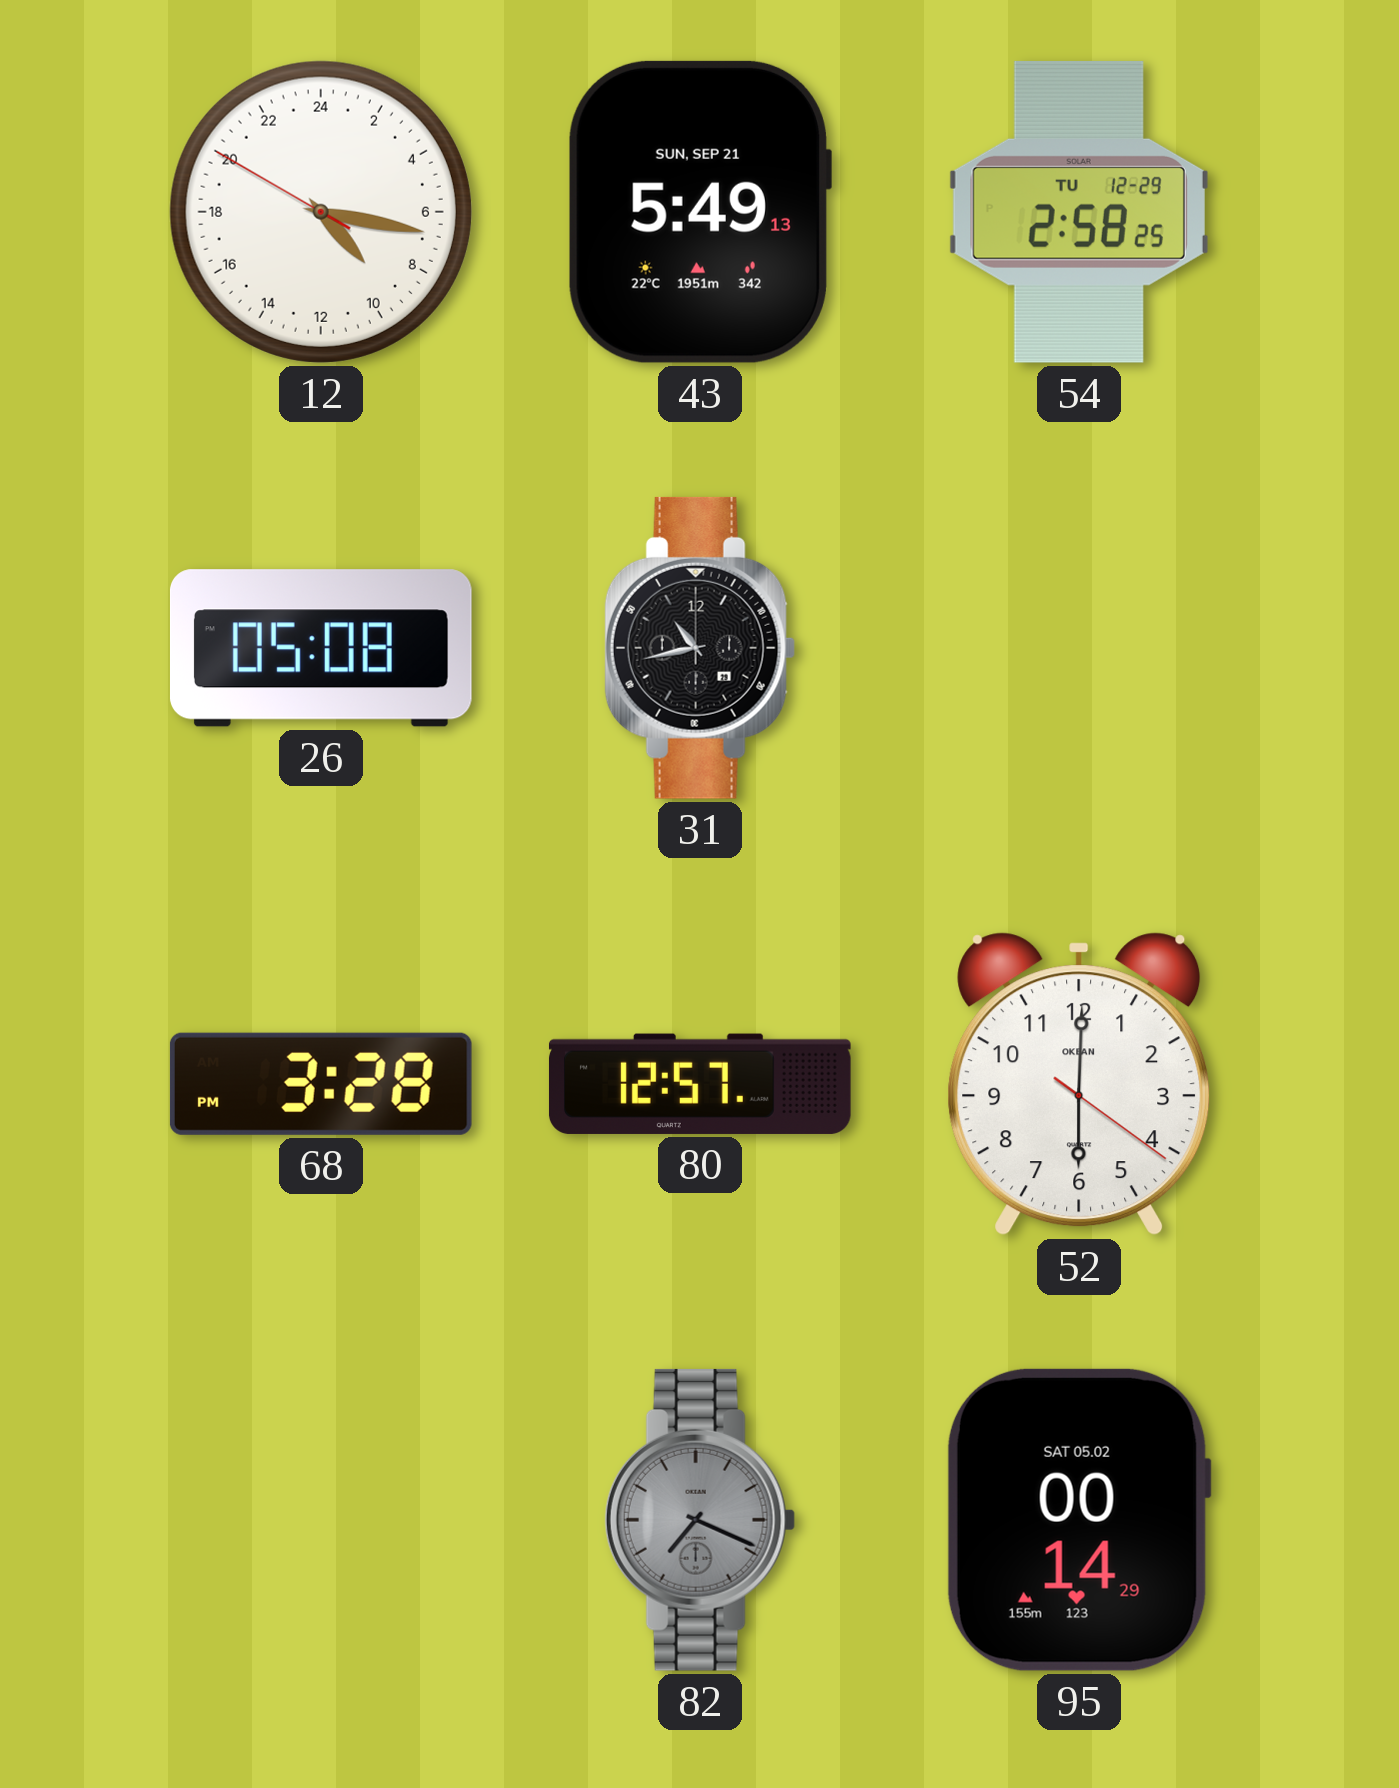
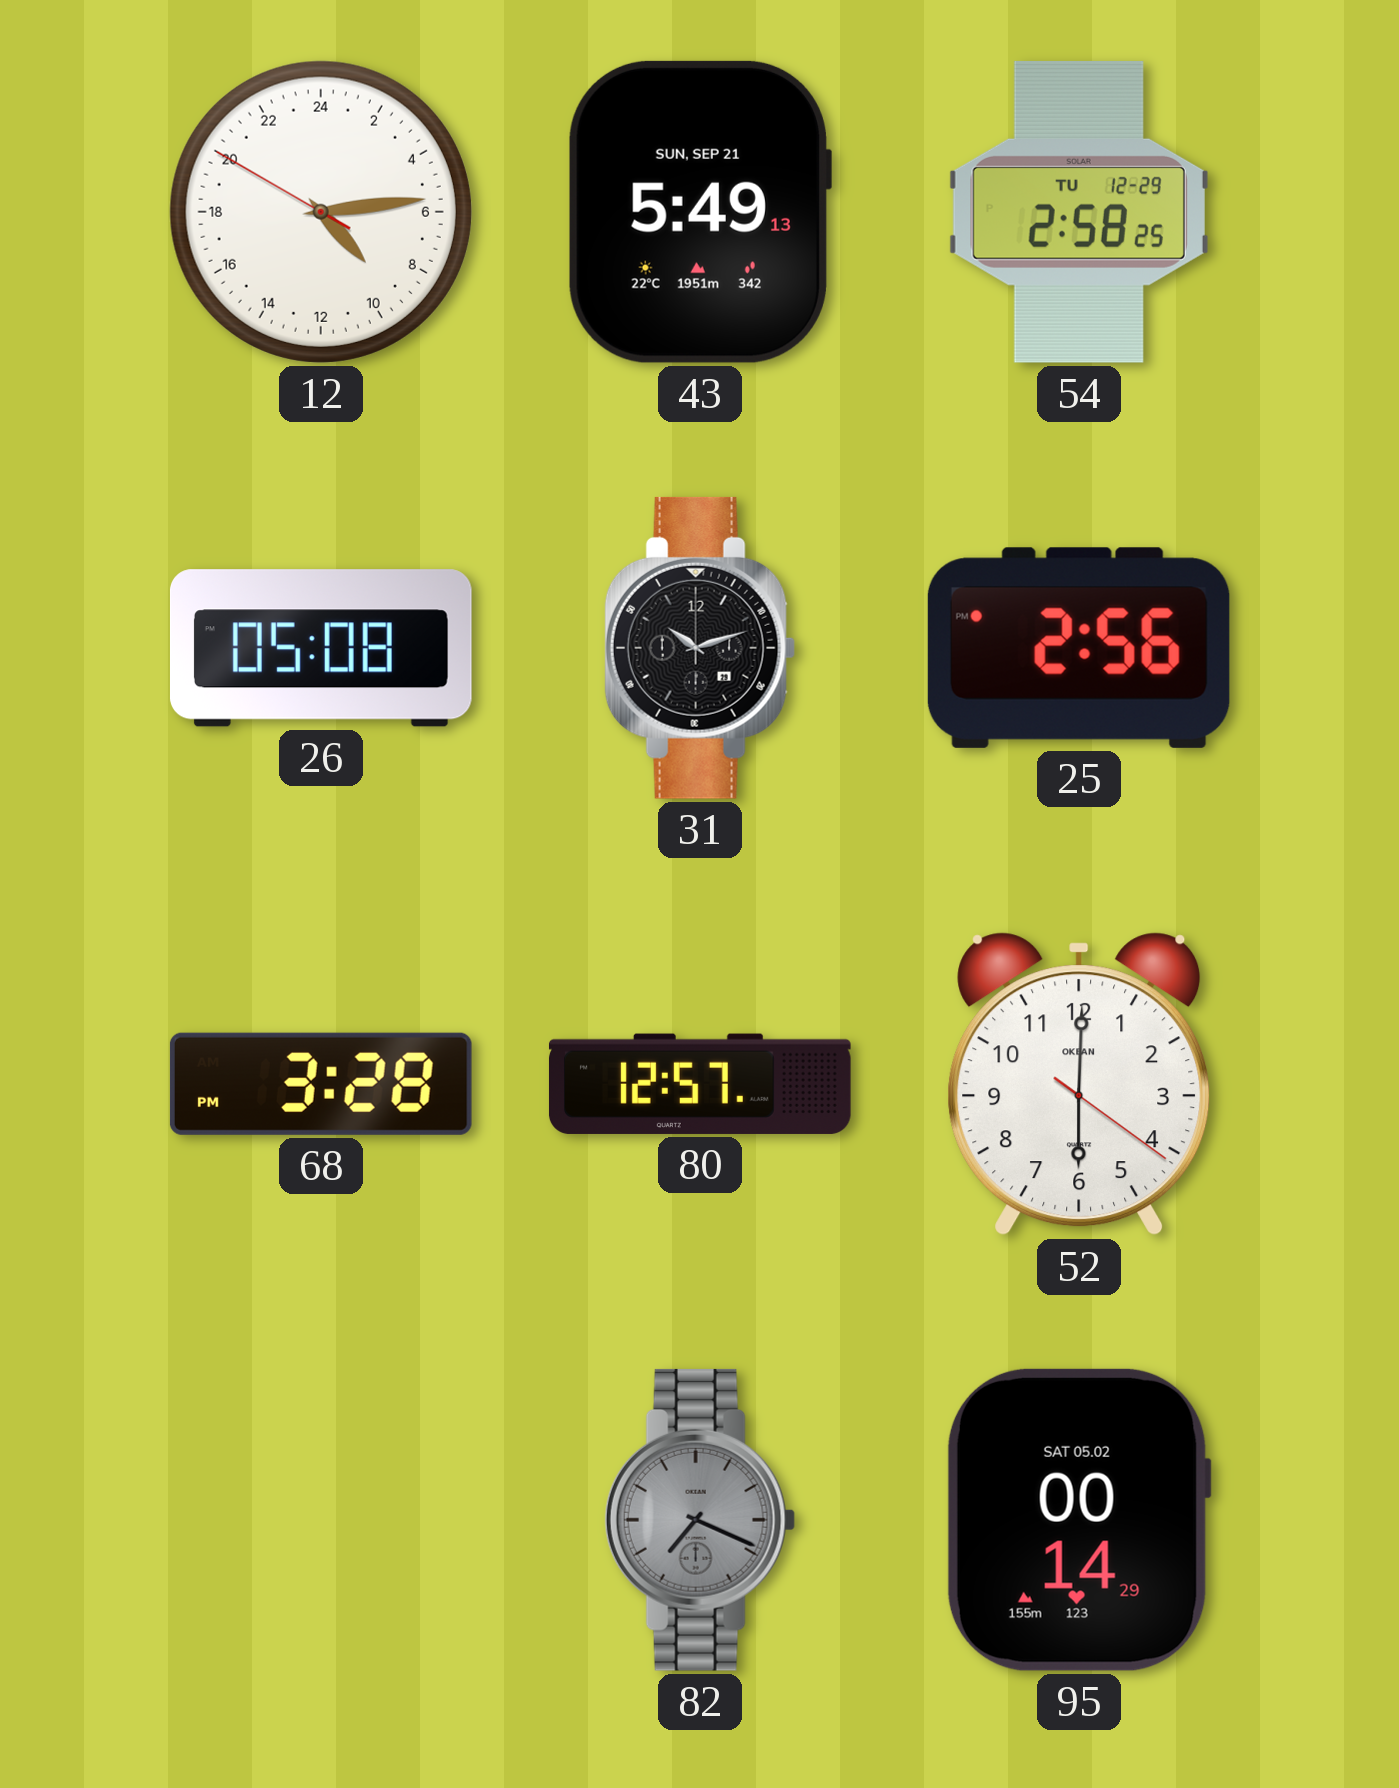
12: 9:16 -> 9:13 (321, 212)
31: 10:43 -> 10:12 (700, 648)
25: none -> 2:56 (1079, 648)
